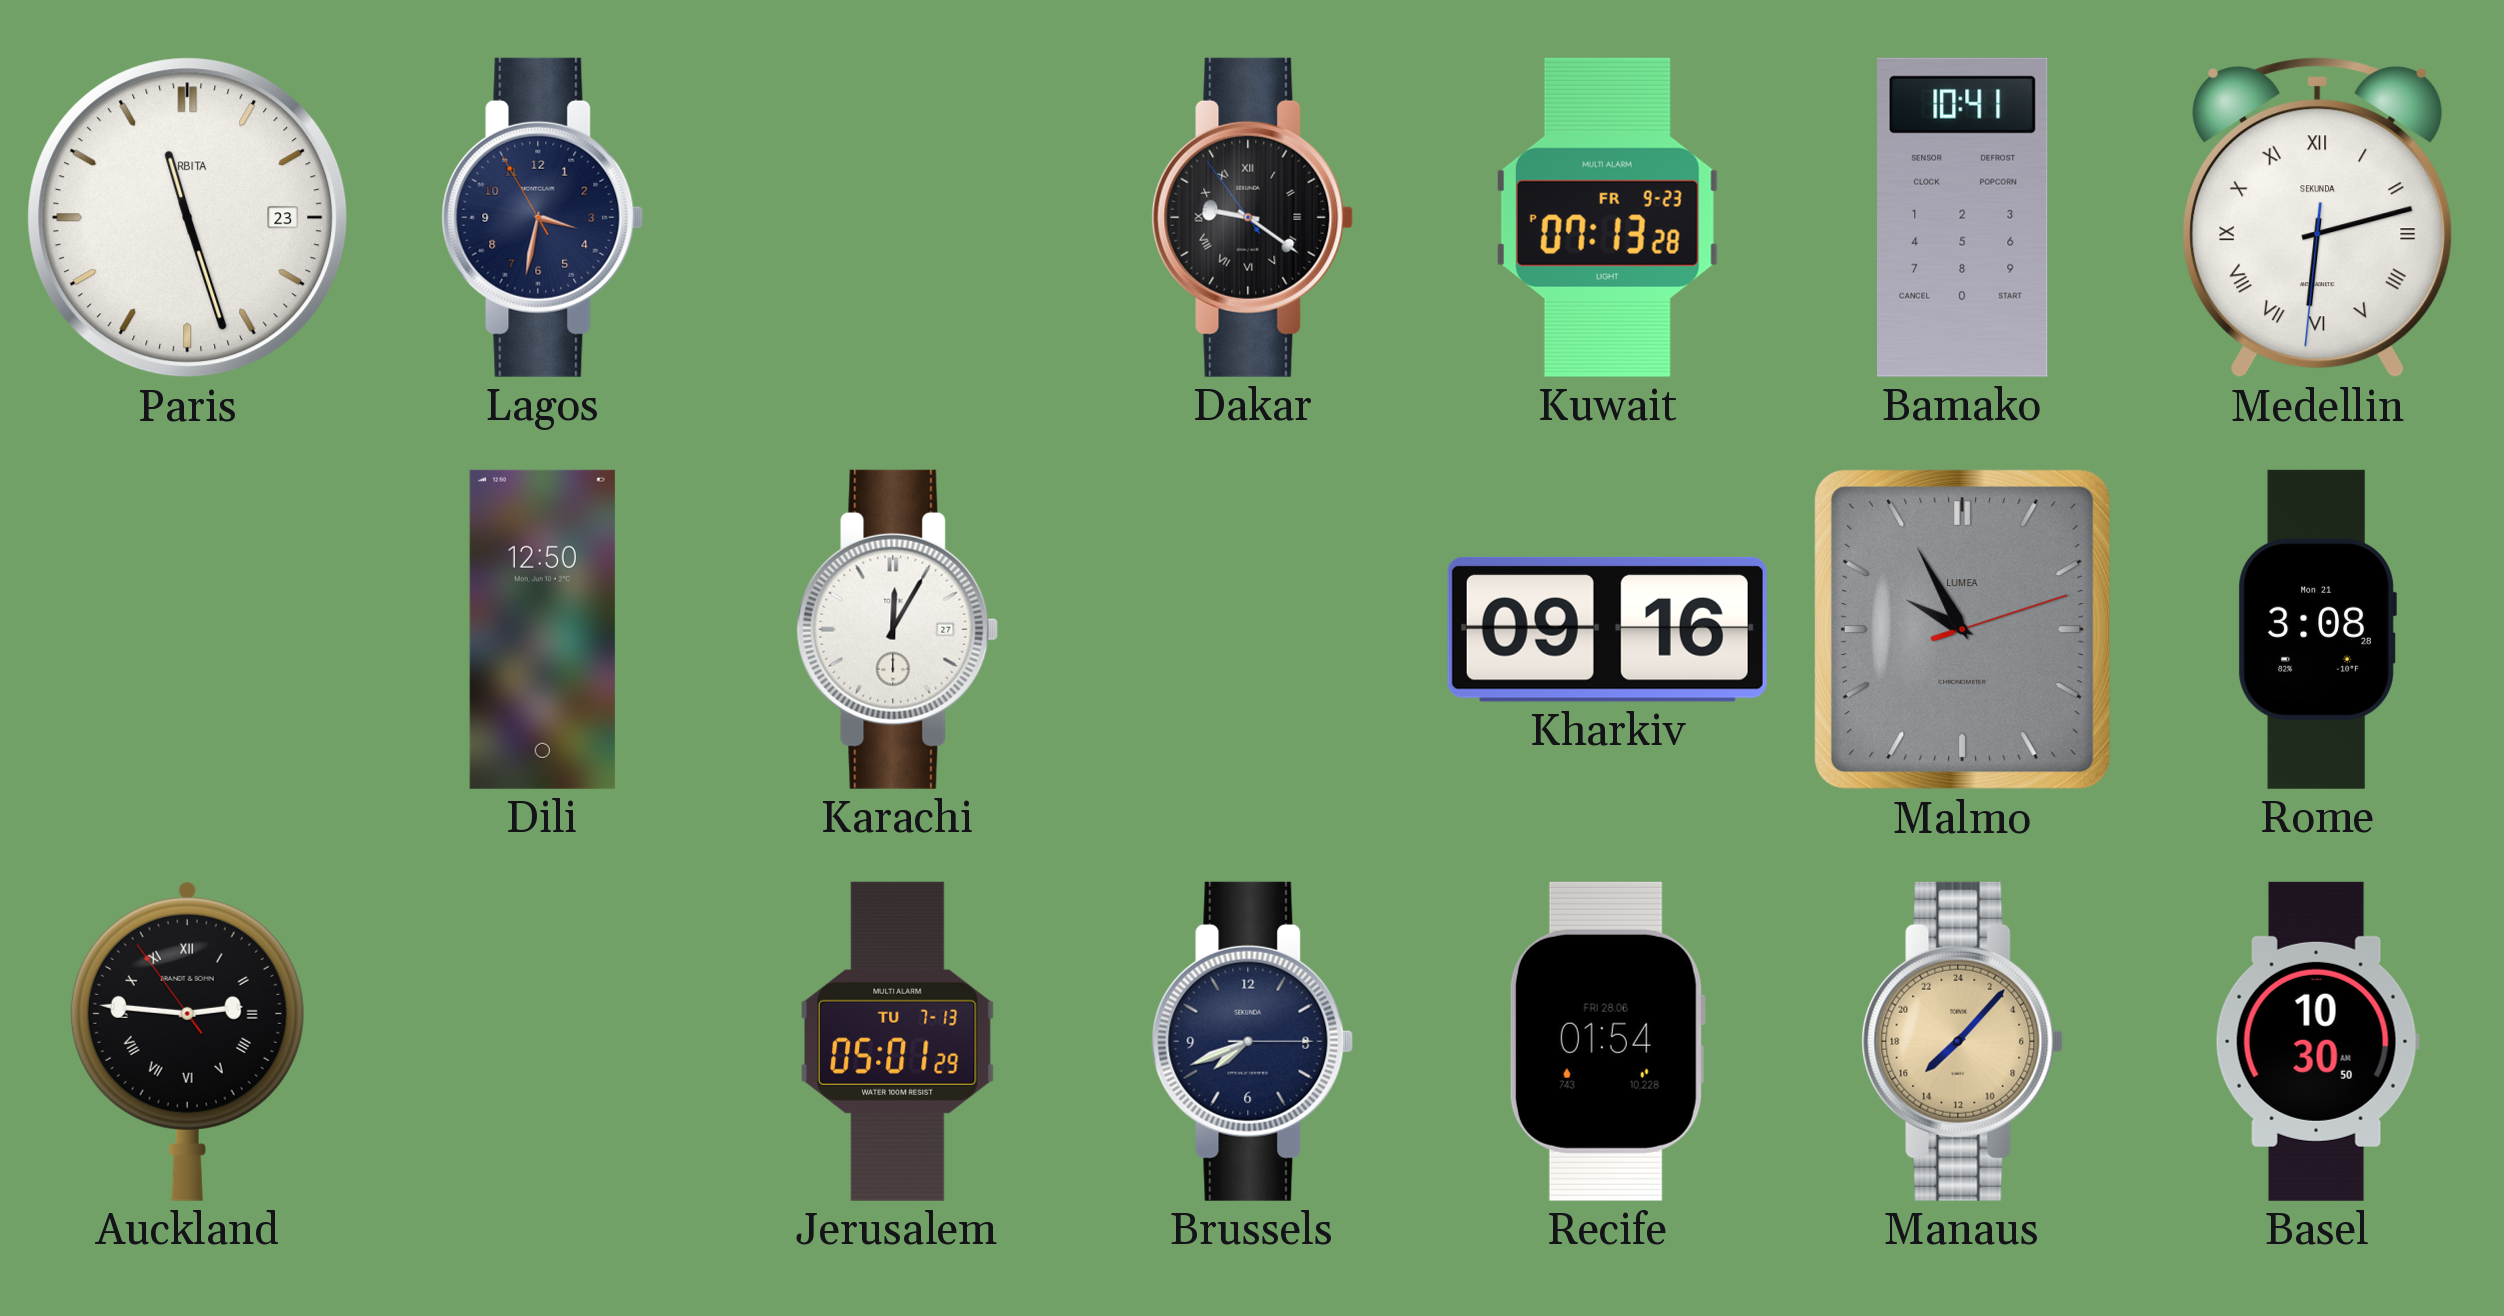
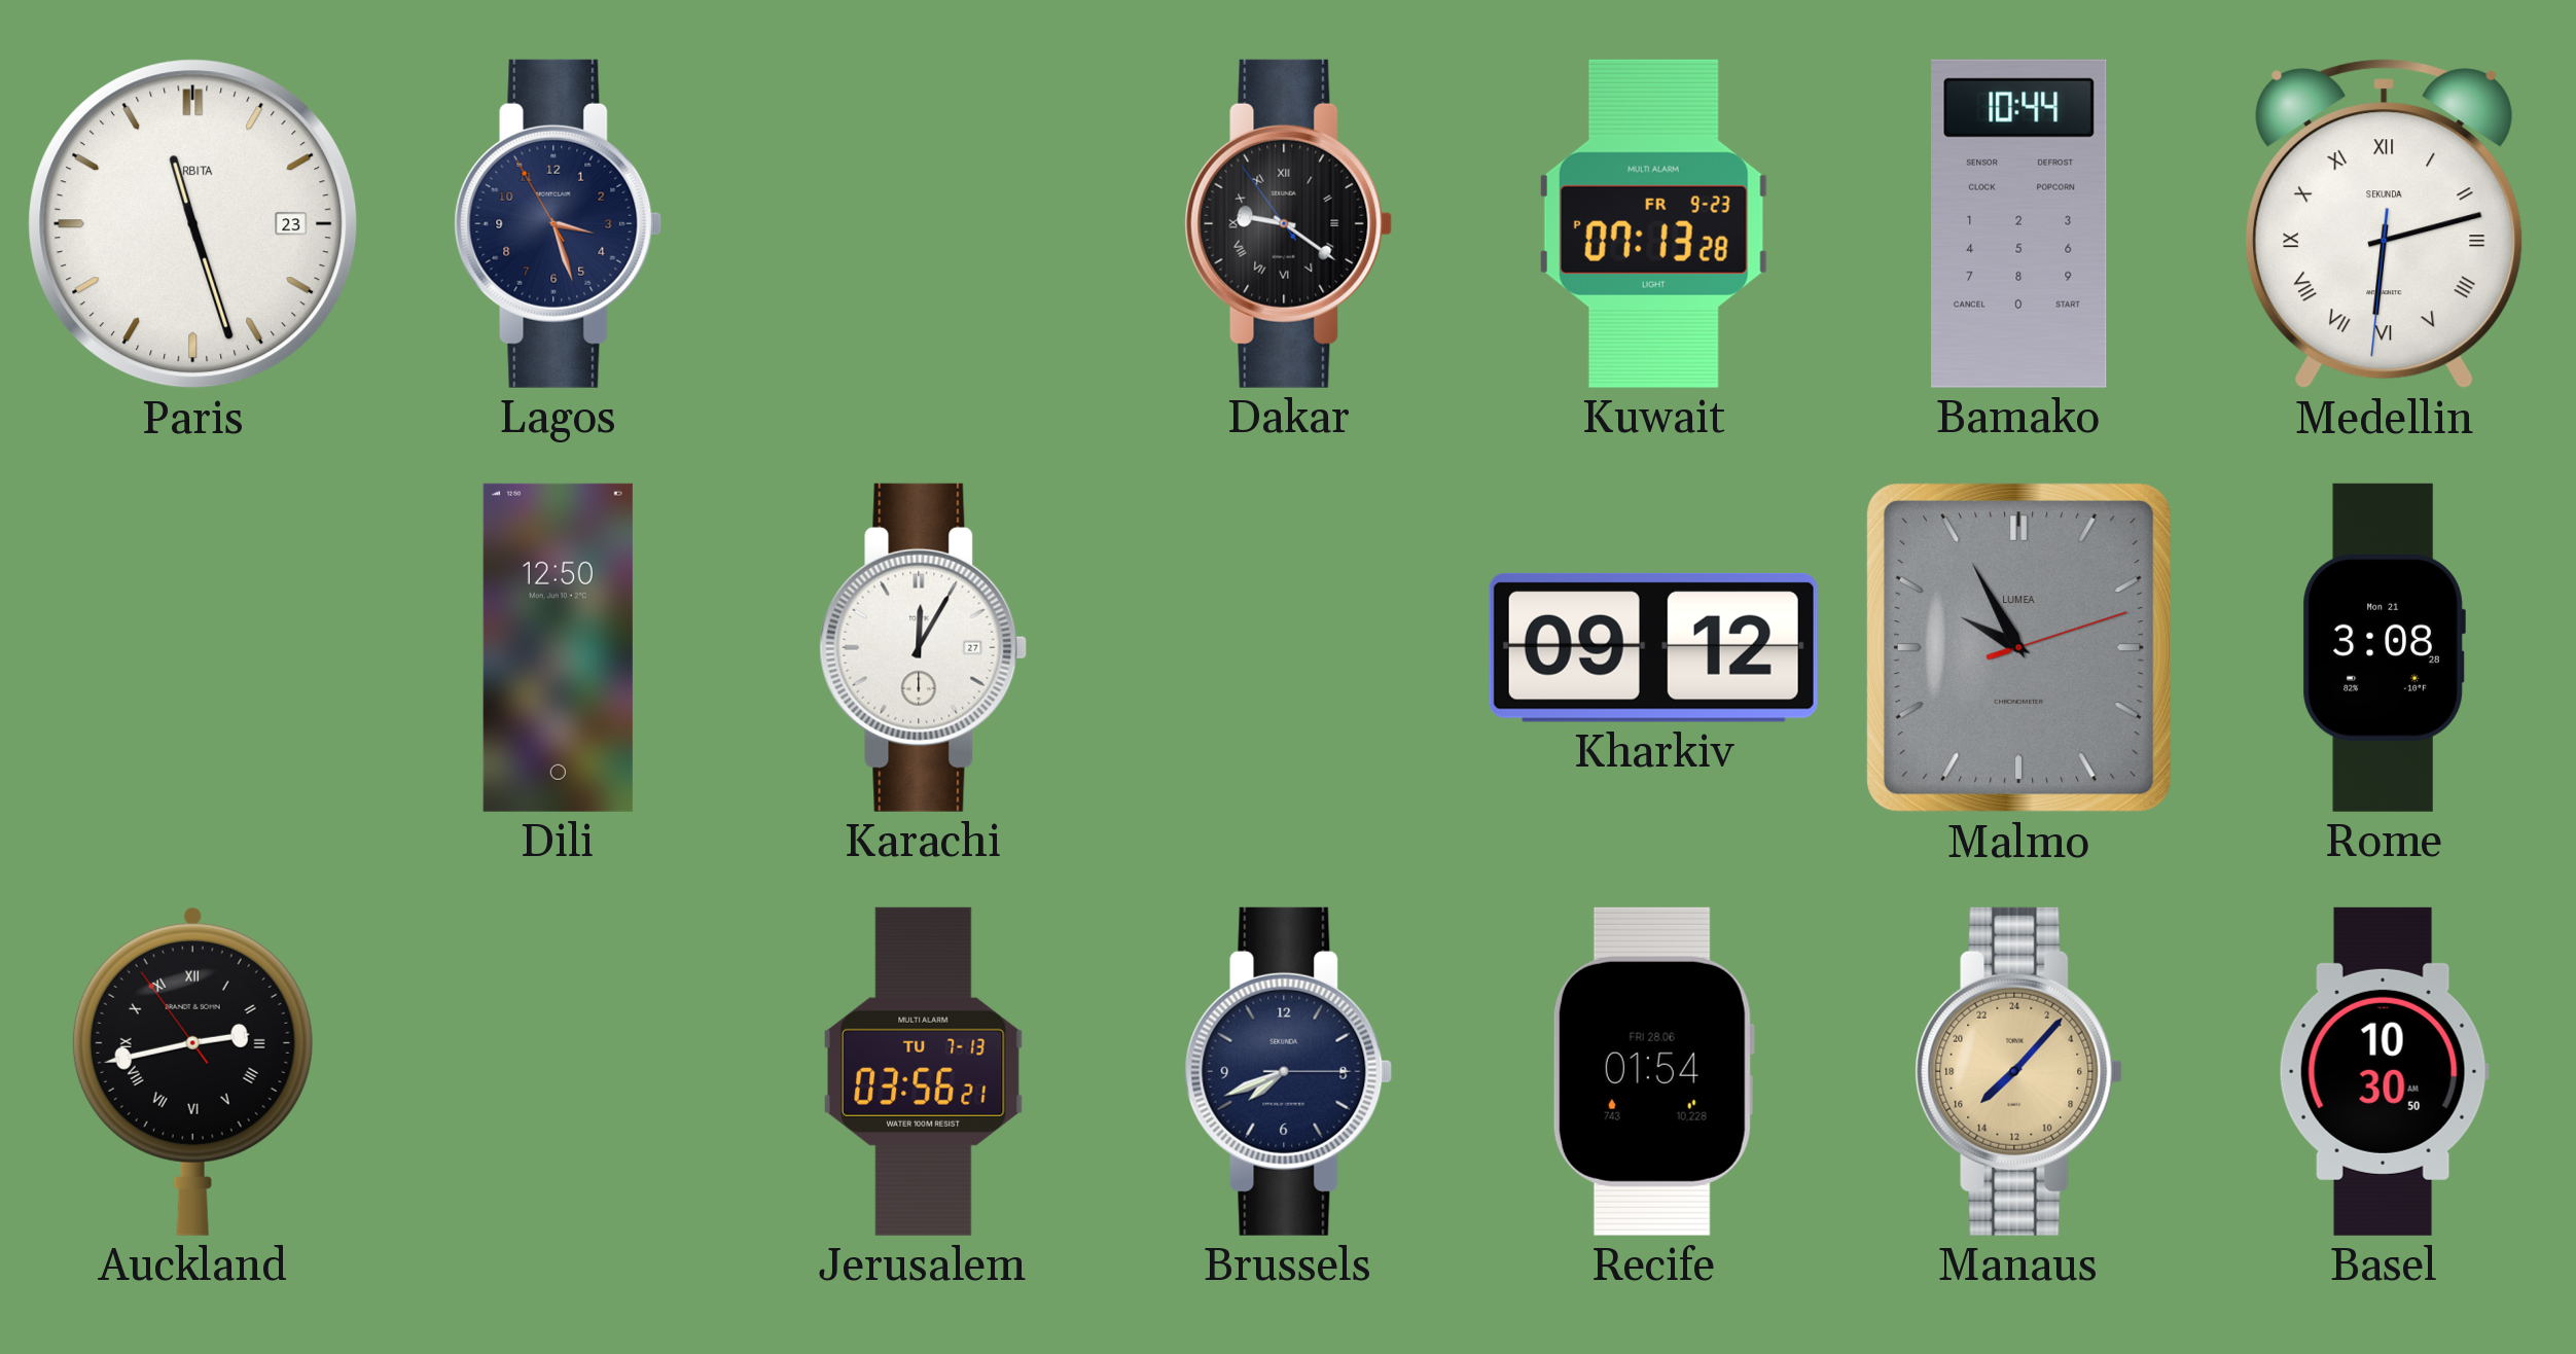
Lagos: 3:31 -> 3:26 (559, 223)
Bamako: 10:41 -> 10:44 (2019, 223)
Kharkiv: 09:16 -> 09:12 (1653, 647)
Auckland: 2:45 -> 2:42 (192, 1071)
Jerusalem: 05:01 -> 03:56 (924, 1071)
